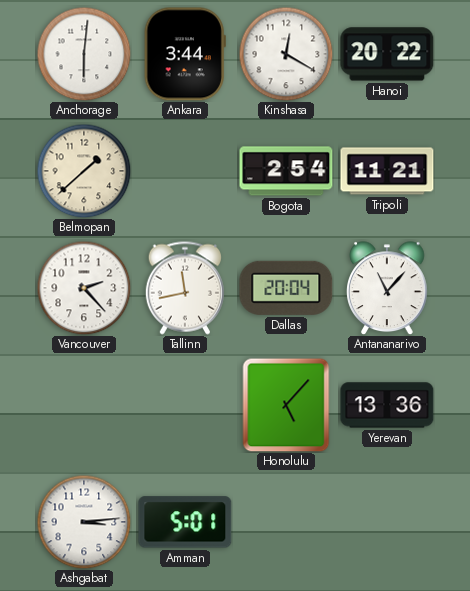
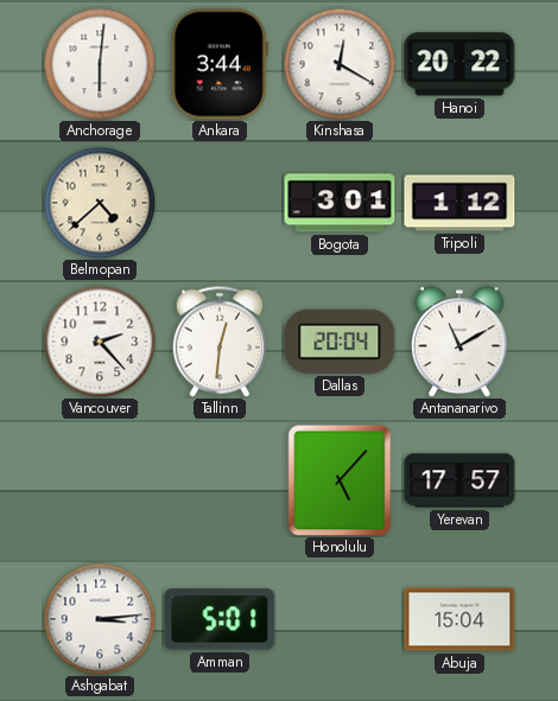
Belmopan: 1:38 -> 4:38 (100, 203)
Bogota: 2:54 -> 3:01 (340, 203)
Tripoli: 11:21 -> 1:12 (459, 203)
Tallinn: 11:43 -> 12:31 (218, 342)
Antananarivo: 11:07 -> 11:10 (461, 342)
Yerevan: 13:36 -> 17:57 (459, 480)
Abuja: none -> 15:04 (459, 619)
